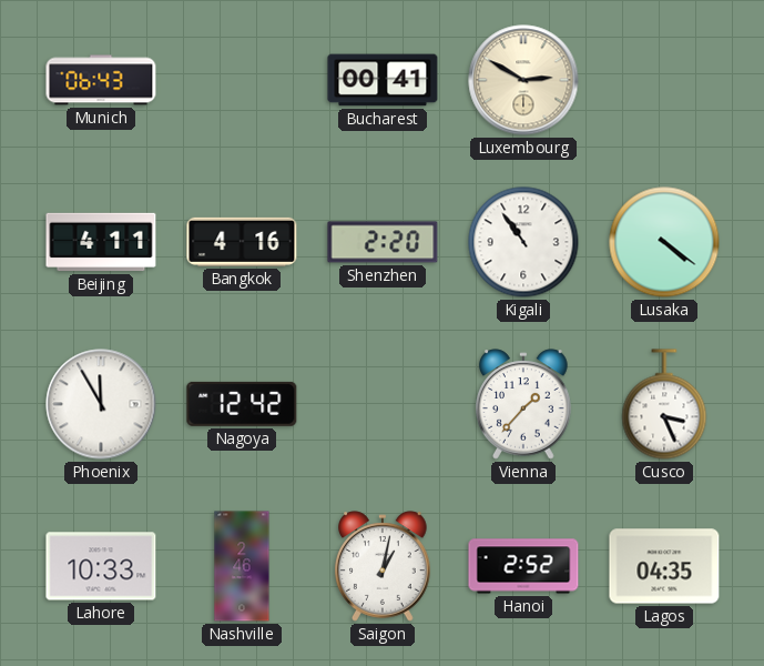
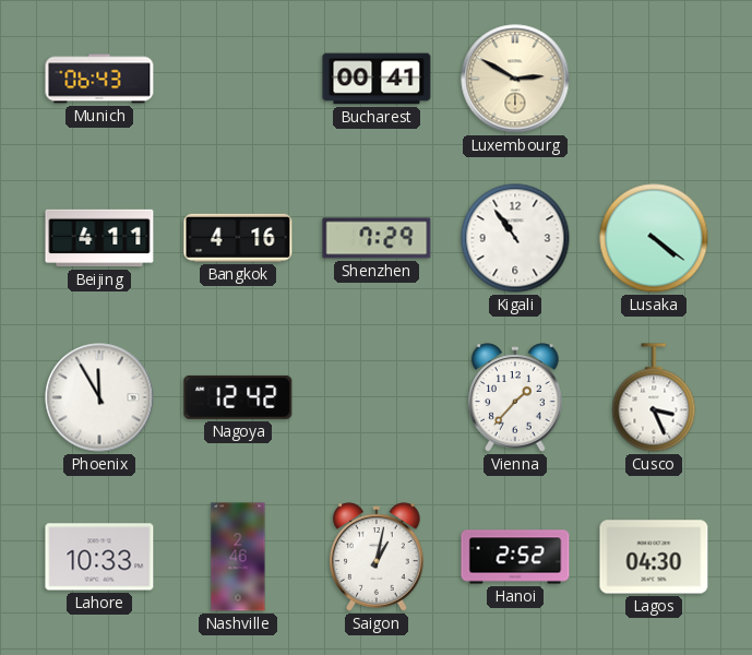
Shenzhen: 2:20 -> 7:29 (377, 238)
Lagos: 04:35 -> 04:30 (654, 557)
